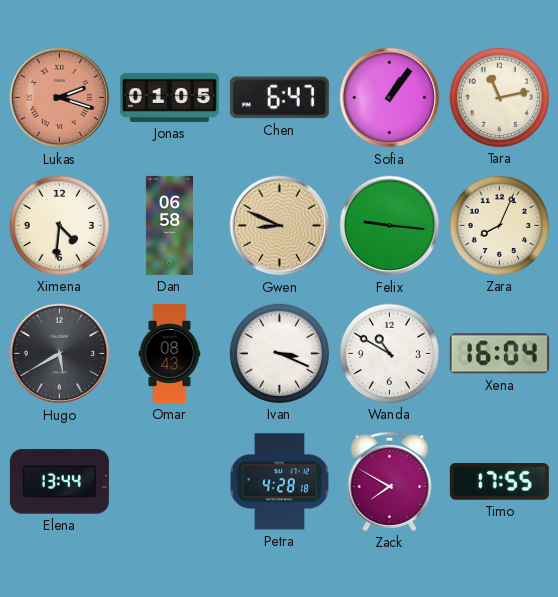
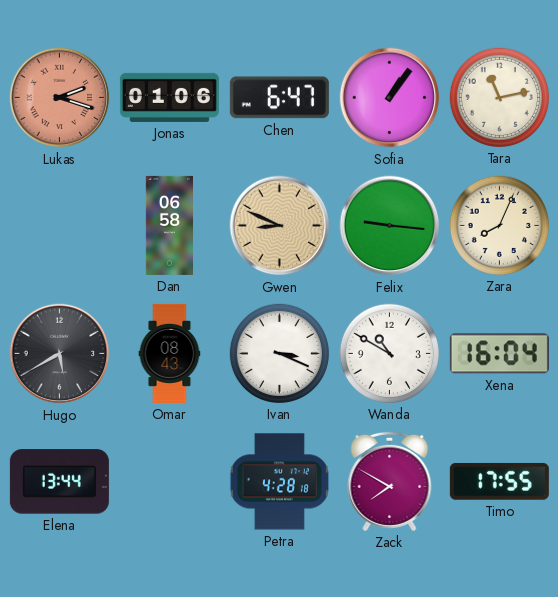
Jonas: 01:05 -> 01:06 (169, 97)
Ximena: 4:31 -> none (59, 225)
